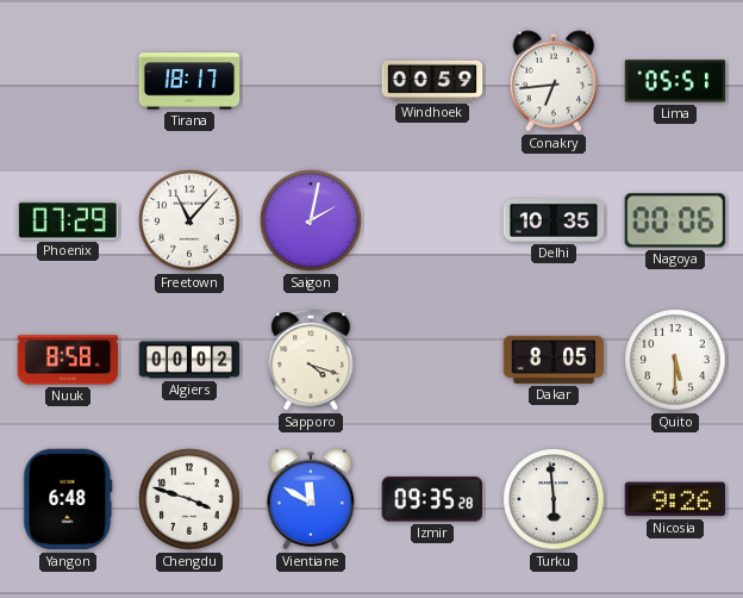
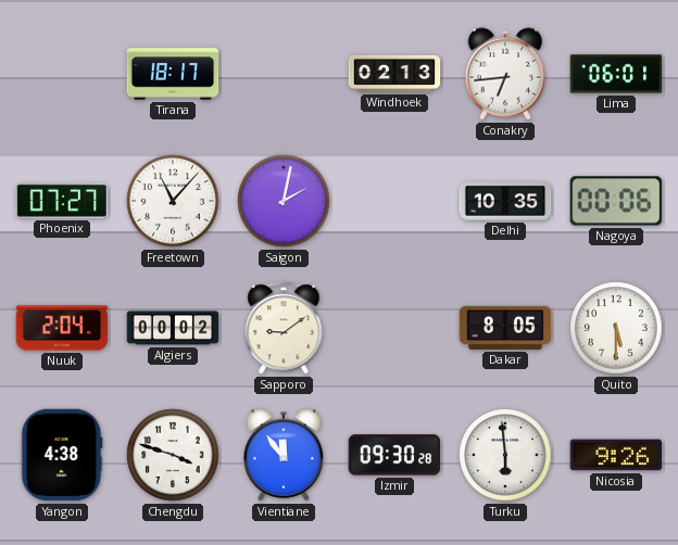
Windhoek: 00:59 -> 02:13 (394, 74)
Lima: 05:51 -> 06:01 (616, 74)
Phoenix: 07:29 -> 07:27 (62, 201)
Nuuk: 8:58 -> 2:04 (62, 328)
Sapporo: 4:18 -> 9:09 (284, 328)
Yangon: 6:48 -> 4:38 (62, 455)
Vientiane: 11:50 -> 11:54 (284, 455)
Izmir: 09:35 -> 09:30 (394, 455)
